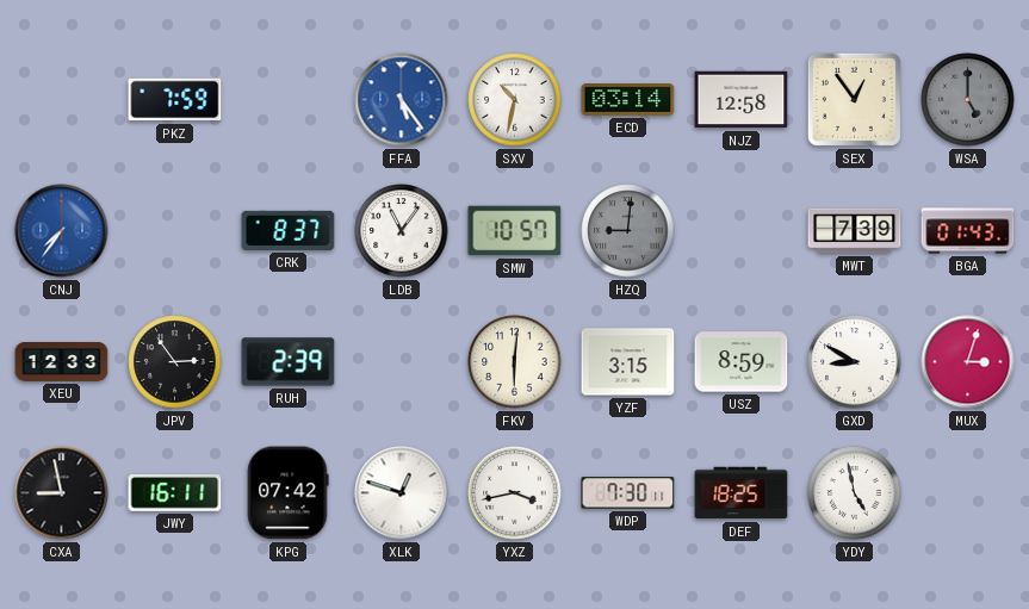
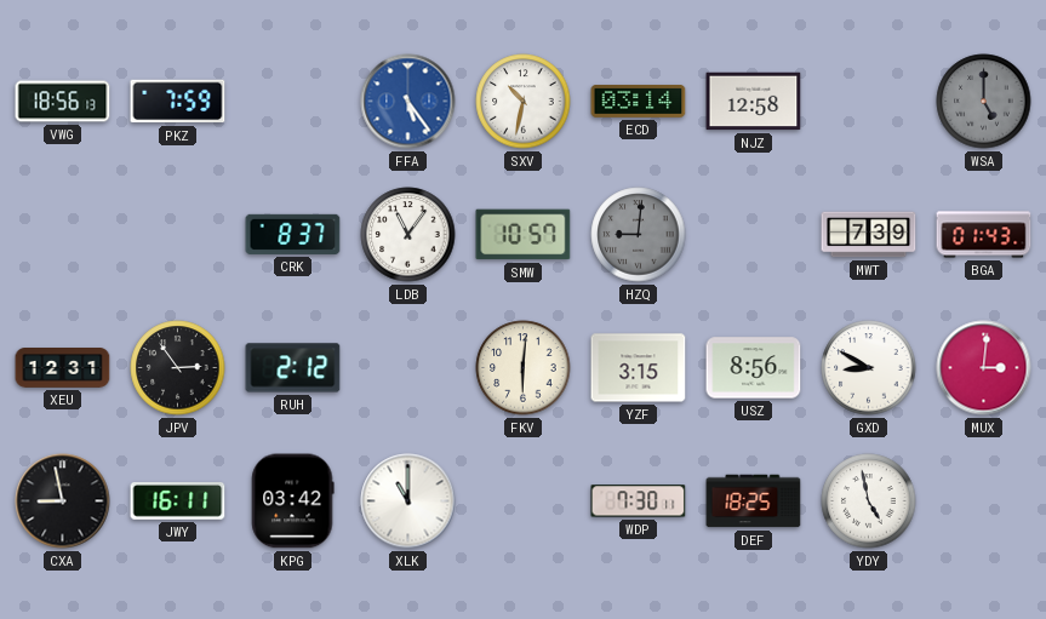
VWG: none -> 18:56 (63, 102)
SEX: 12:54 -> none (854, 99)
CNJ: 7:36 -> none (62, 231)
XEU: 12:33 -> 12:31 (63, 368)
RUH: 2:39 -> 2:12 (293, 368)
USZ: 8:59 -> 8:56 (754, 368)
MUX: 3:03 -> 3:01 (984, 368)
KPG: 07:42 -> 03:42 (293, 501)
XLK: 12:48 -> 11:00 (408, 501)
YXZ: 3:43 -> none (515, 493)
